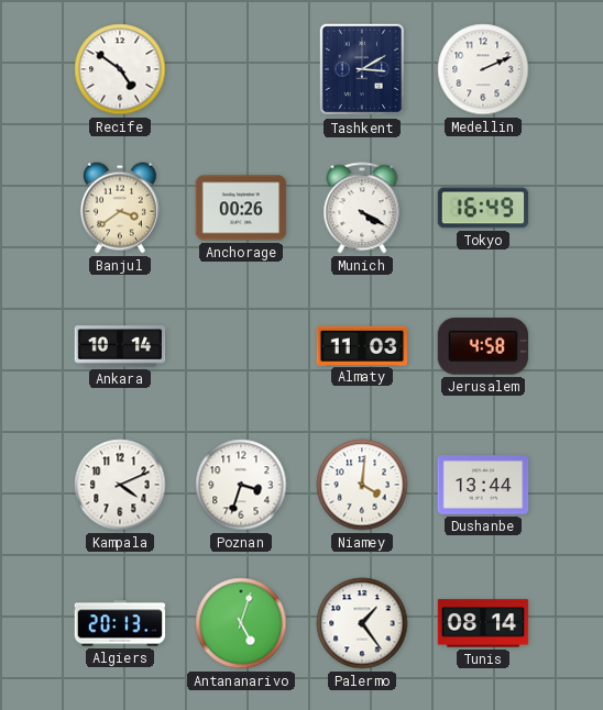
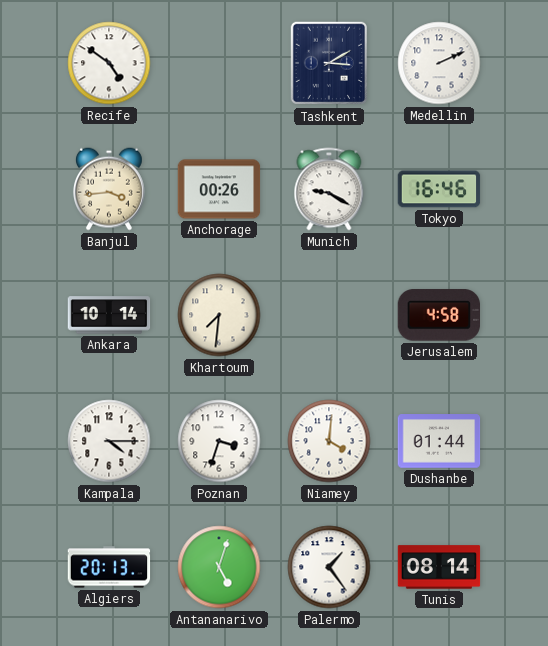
Banjul: 3:39 -> 3:44 (109, 189)
Munich: 4:20 -> 9:20 (329, 189)
Tokyo: 16:49 -> 16:46 (439, 189)
Khartoum: none -> 7:31 (219, 315)
Almaty: 11:03 -> none (362, 345)
Kampala: 4:11 -> 4:15 (109, 441)
Dushanbe: 13:44 -> 01:44 (439, 441)
